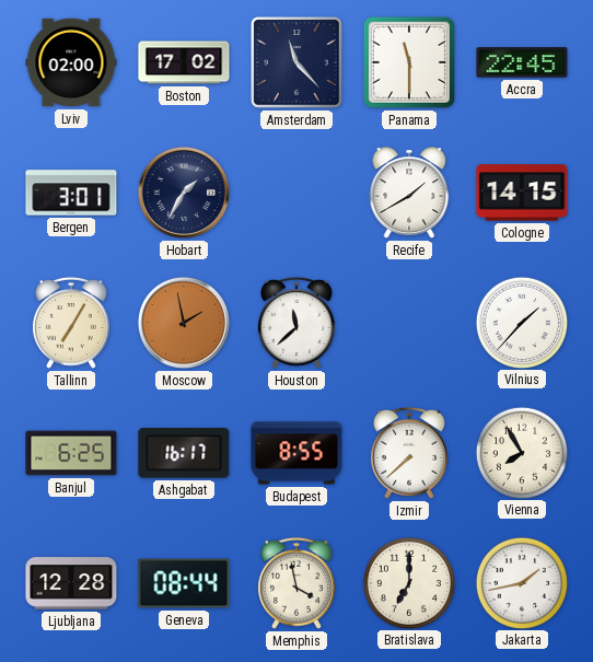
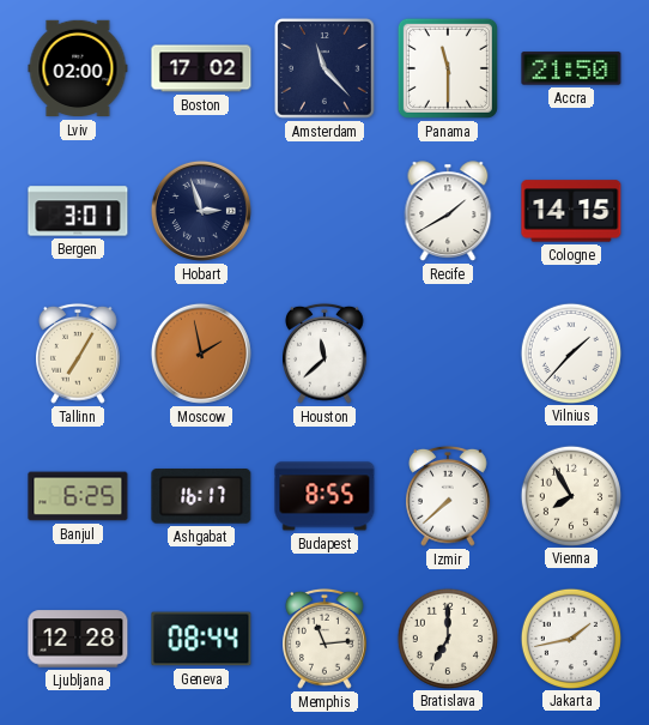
Accra: 22:45 -> 21:50 (571, 68)
Hobart: 1:35 -> 2:57 (201, 211)
Memphis: 3:58 -> 11:14 (326, 639)
